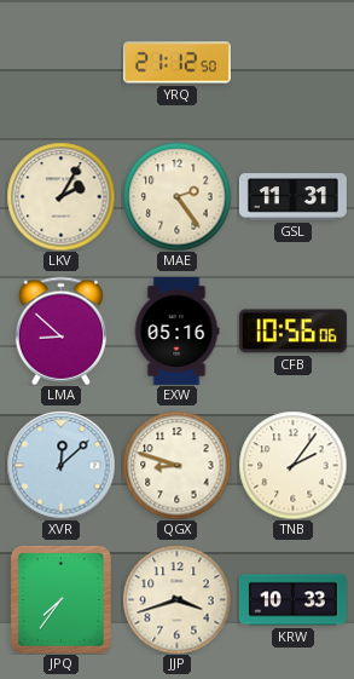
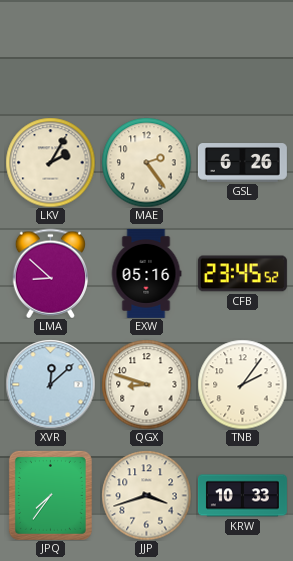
YRQ: 21:12 -> none (176, 63)
GSL: 11:31 -> 6:26 (242, 163)
CFB: 10:56 -> 23:45 (242, 274)
